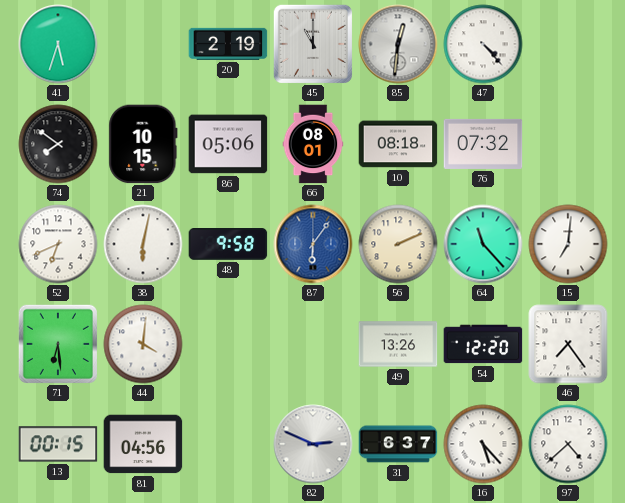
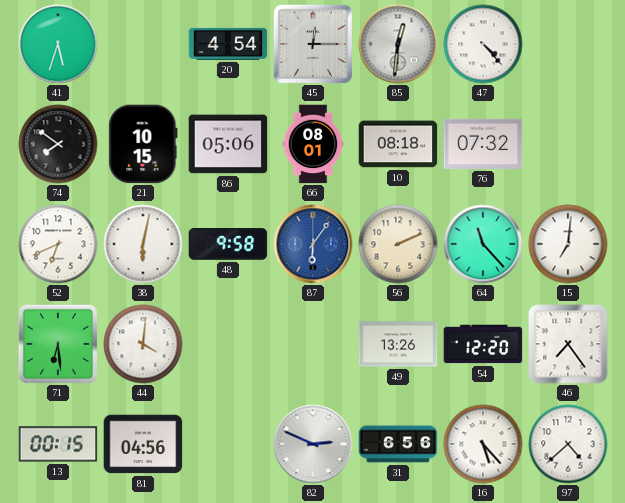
20: 2:19 -> 4:54 (228, 44)
45: 11:00 -> 12:15 (313, 44)
31: 6:37 -> 6:56 (398, 444)
